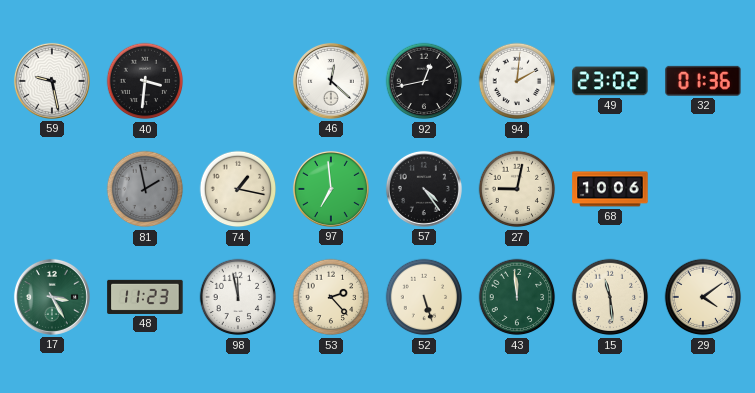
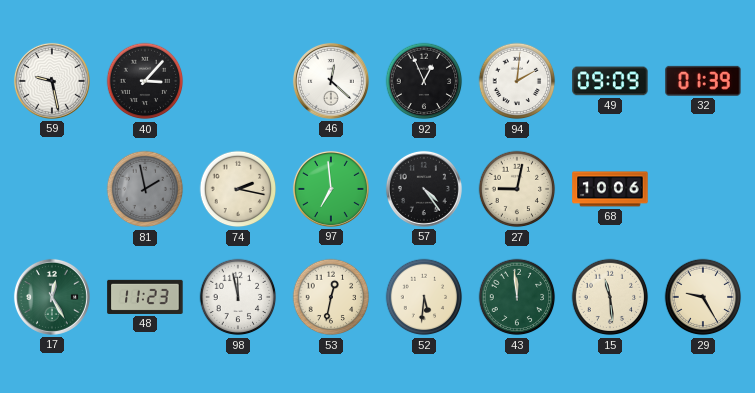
40: 3:31 -> 3:07 (145, 81)
92: 12:43 -> 12:56 (424, 81)
49: 23:02 -> 09:09 (610, 81)
32: 01:36 -> 01:39 (703, 81)
74: 1:17 -> 2:17 (238, 189)
17: 3:25 -> 12:25 (52, 297)
53: 2:23 -> 12:32 (331, 297)
52: 5:27 -> 5:31 (424, 297)
29: 4:09 -> 9:25 (703, 297)
